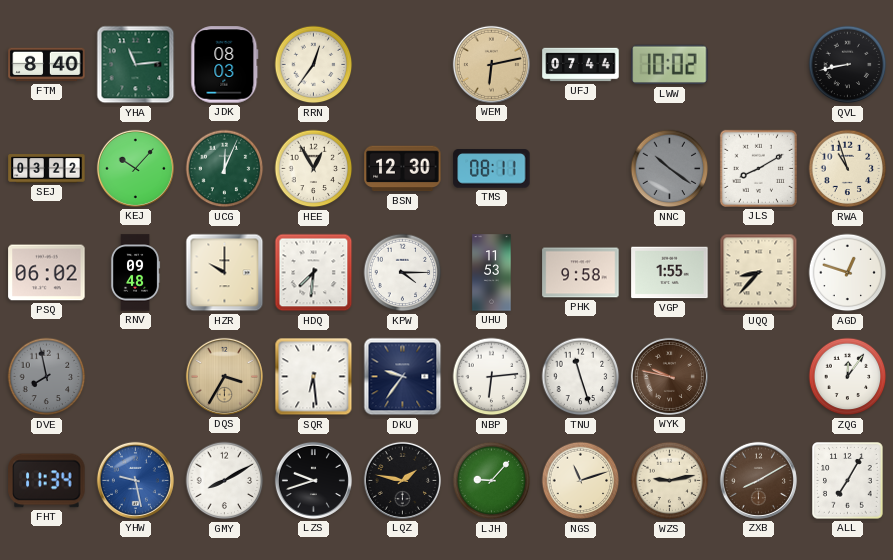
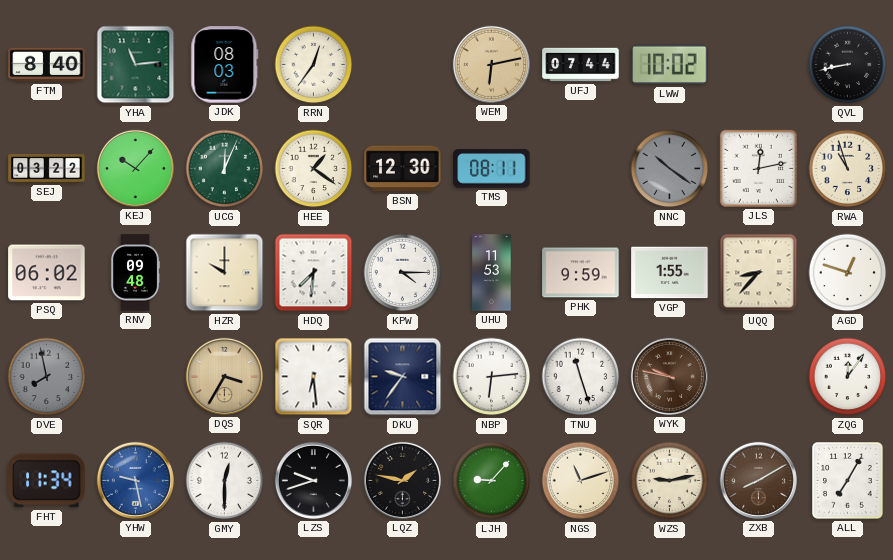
HEE: 12:55 -> 1:21 (314, 169)
JLS: 8:10 -> 12:13 (758, 168)
PHK: 9:58 -> 9:59 (581, 273)
GMY: 8:10 -> 12:30 (225, 481)
